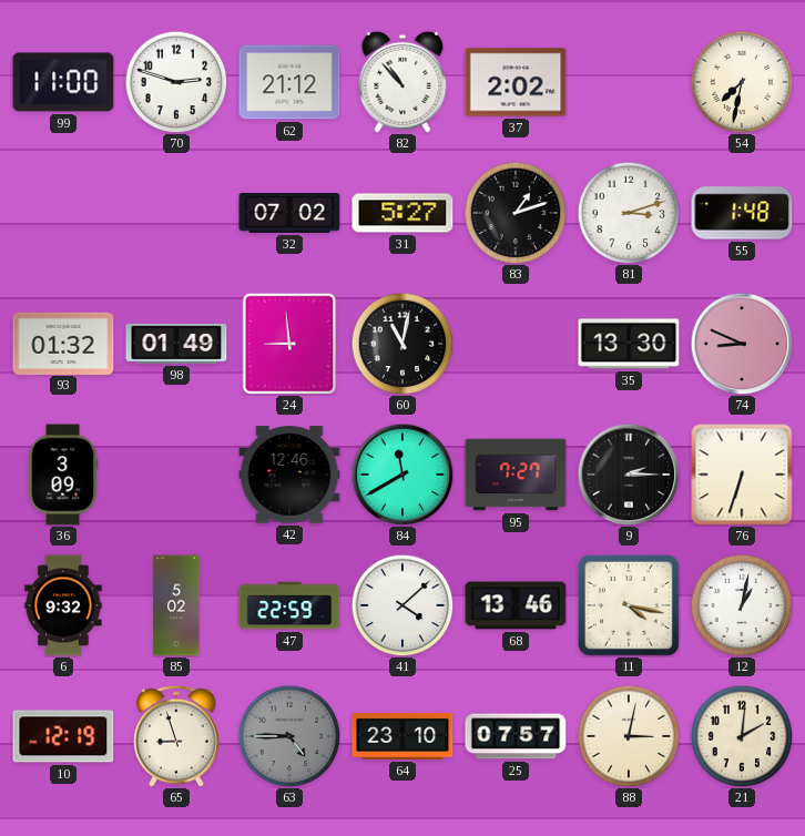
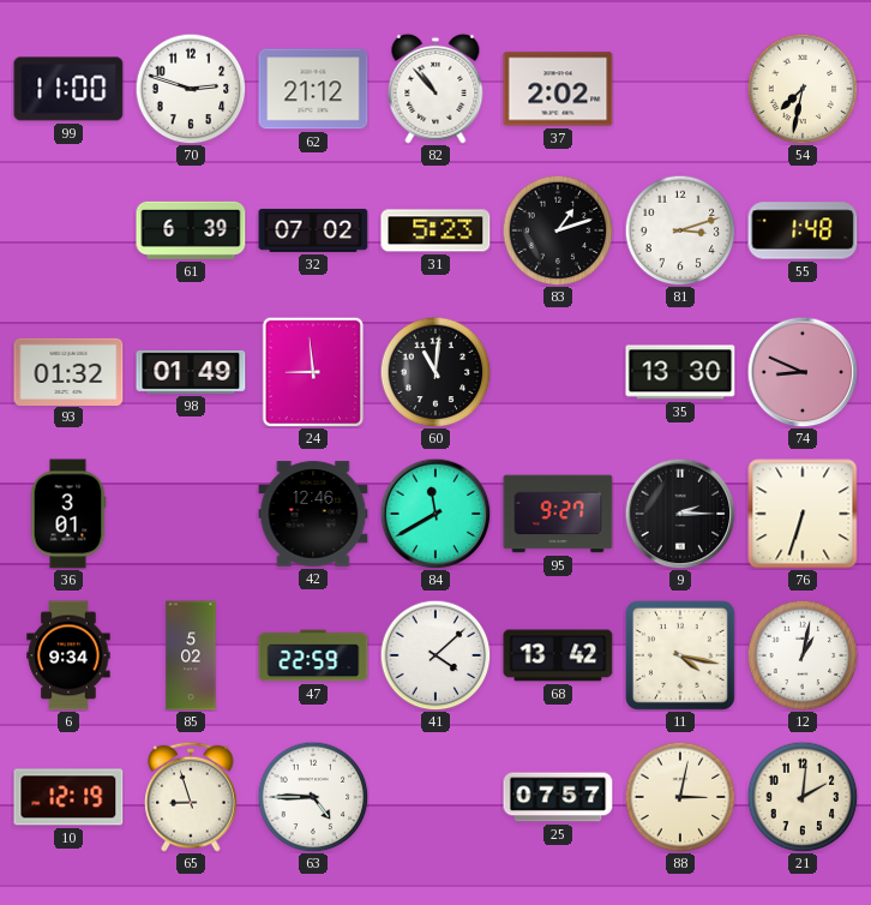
61: none -> 6:39 (191, 230)
31: 5:27 -> 5:23 (435, 230)
60: 11:02 -> 11:01 (435, 372)
36: 3:09 -> 3:01 (68, 514)
95: 7:27 -> 9:27 (558, 514)
6: 9:32 -> 9:34 (68, 655)
68: 13:46 -> 13:42 (558, 655)
63 dial: grey -> white (313, 797)
64: 23:10 -> none (402, 736)
